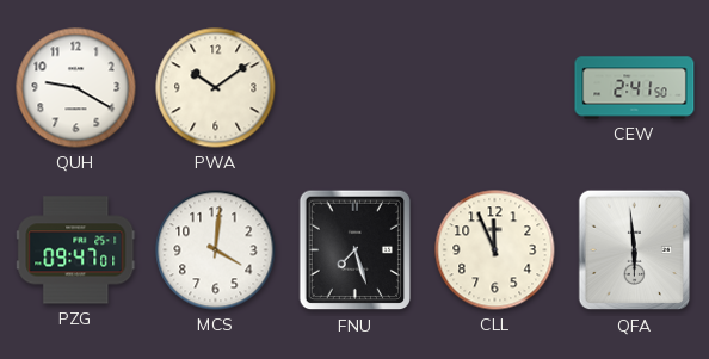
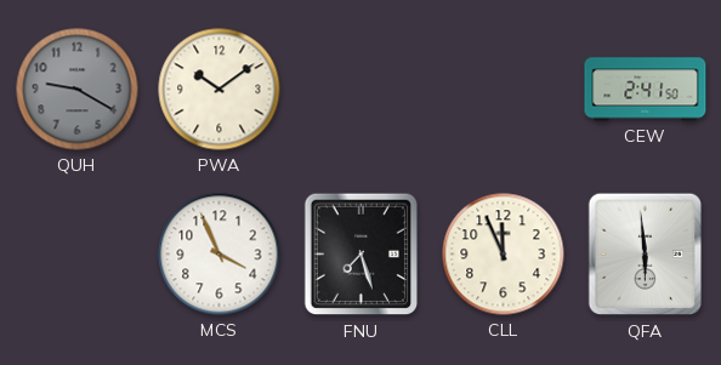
QUH dial: white -> grey (78, 90)
PZG: 09:47 -> none (76, 250)
MCS: 4:01 -> 3:56 (220, 255)
